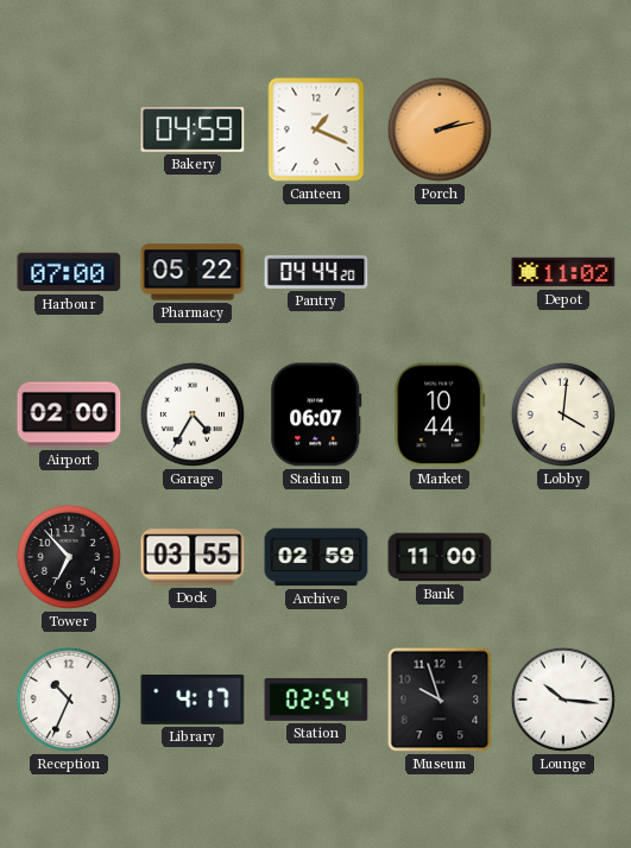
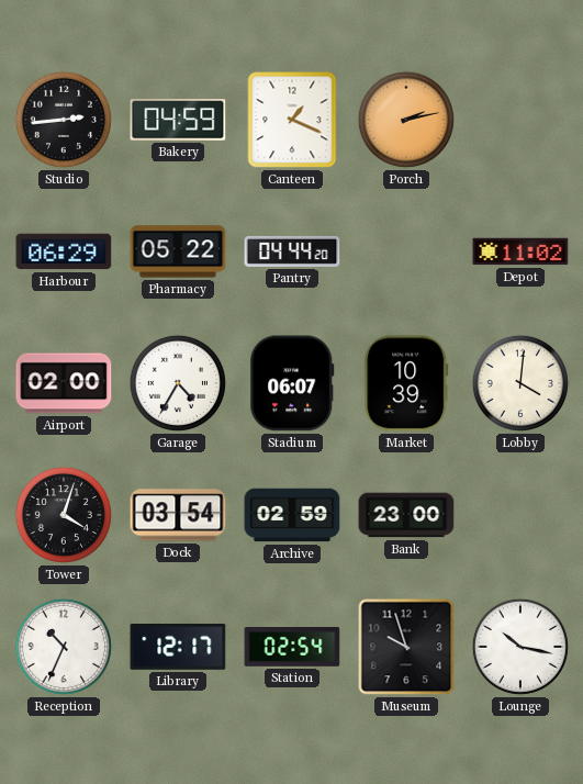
Studio: none -> 2:44 (64, 120)
Harbour: 07:00 -> 06:29 (64, 251)
Market: 10:44 -> 10:39 (406, 383)
Tower: 6:53 -> 4:03 (64, 515)
Dock: 03:55 -> 03:54 (178, 515)
Bank: 11:00 -> 23:00 (406, 515)
Library: 4:17 -> 12:17 (178, 648)
Lounge: 10:16 -> 10:17 (520, 647)
